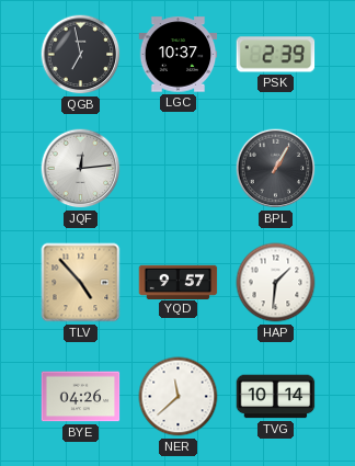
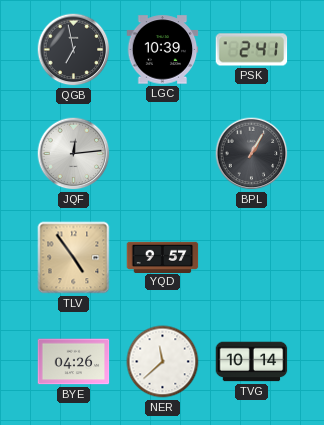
LGC: 10:37 -> 10:39 (163, 50)
PSK: 2:39 -> 2:41 (252, 50)
TLV: 4:53 -> 4:54 (74, 258)
HAP: 1:31 -> none (276, 283)
